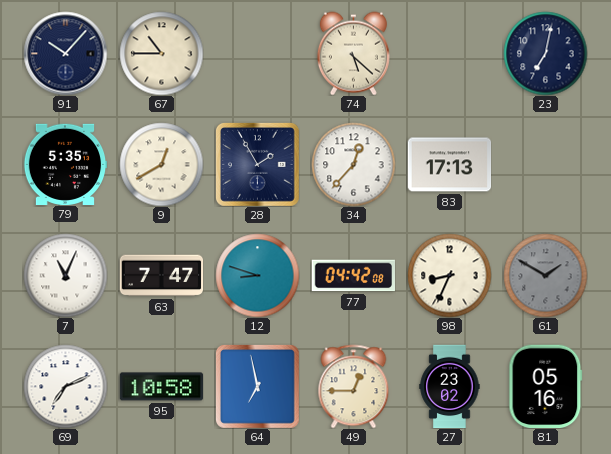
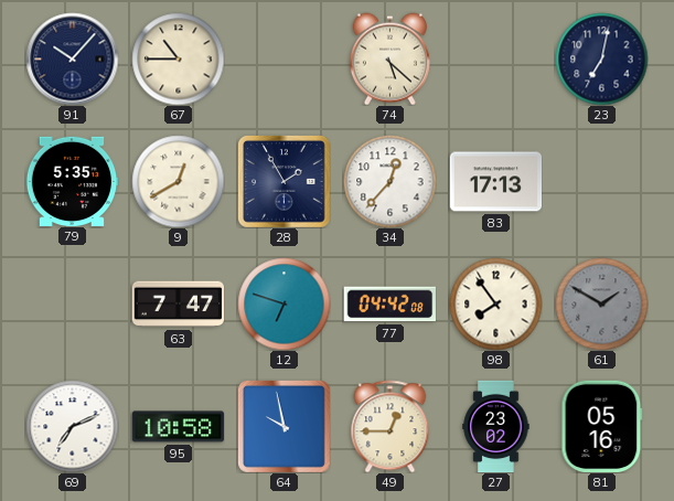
7: 11:04 -> none (65, 275)
12: 8:48 -> 6:48 (283, 303)
98: 8:34 -> 7:54 (495, 303)
64: 6:58 -> 9:58 (283, 426)
